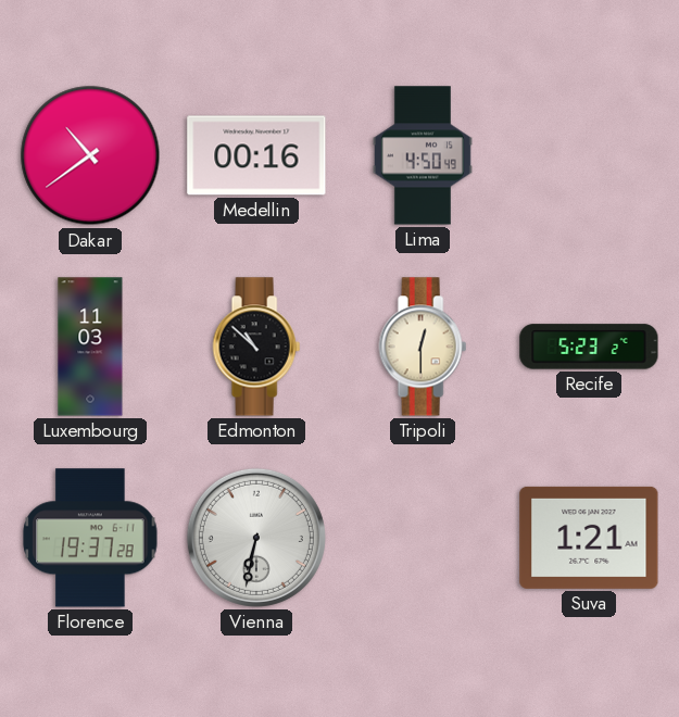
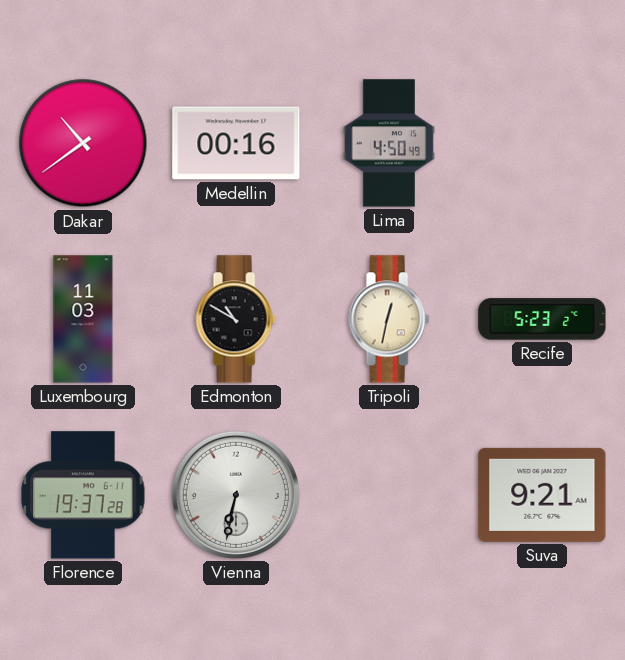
Edmonton: 10:52 -> 10:50 (236, 319)
Tripoli: 12:30 -> 12:32 (389, 319)
Suva: 1:21 -> 9:21 (542, 495)
